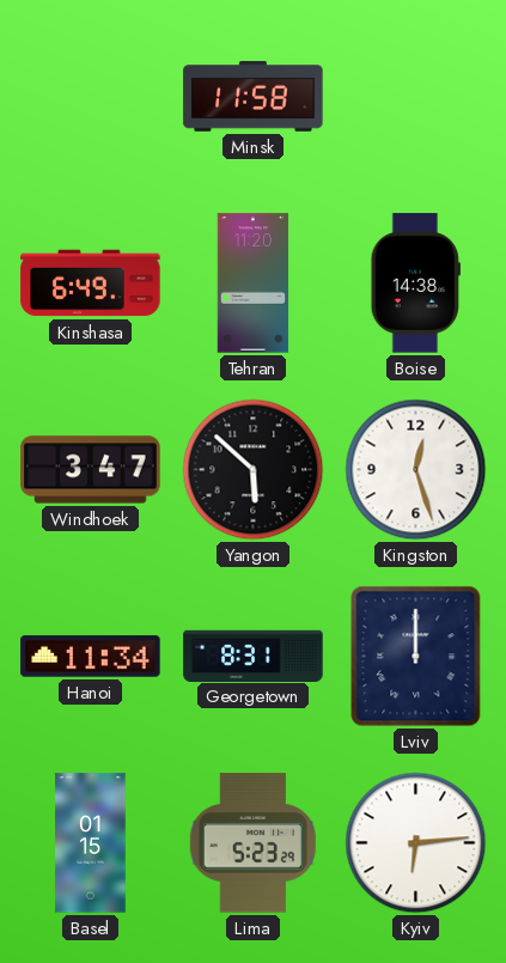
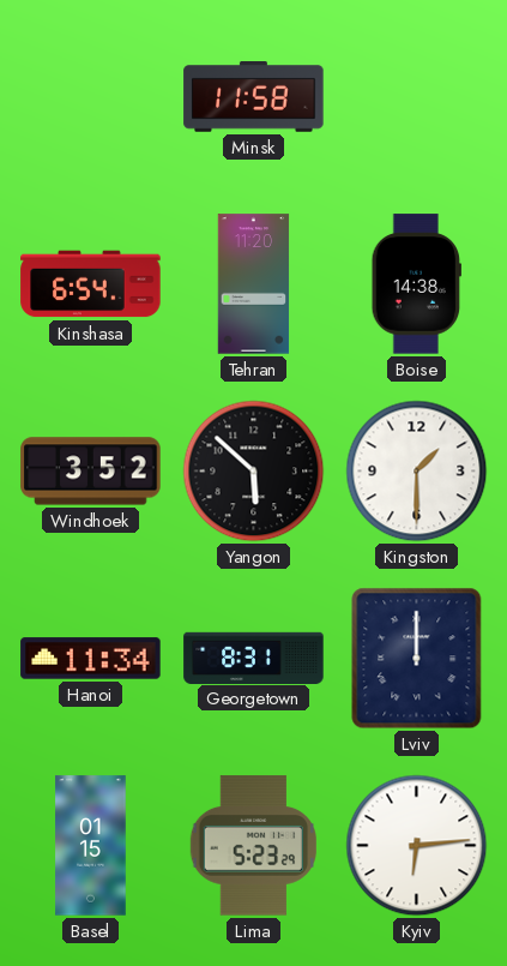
Kinshasa: 6:49 -> 6:54 (91, 284)
Windhoek: 3:47 -> 3:52 (91, 472)
Kingston: 12:27 -> 1:30 (417, 472)
